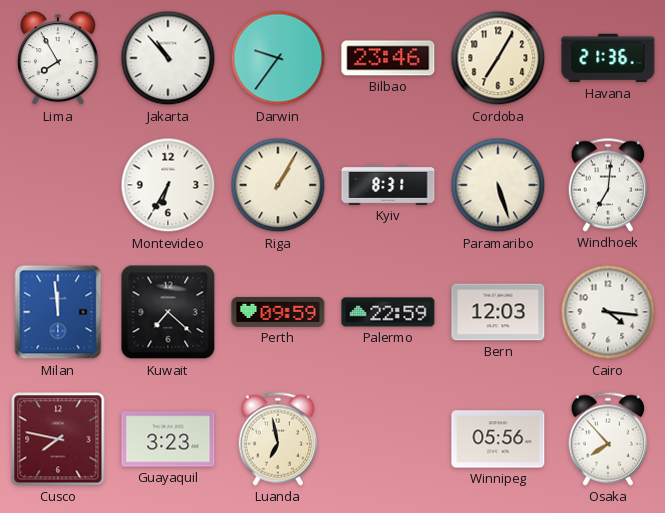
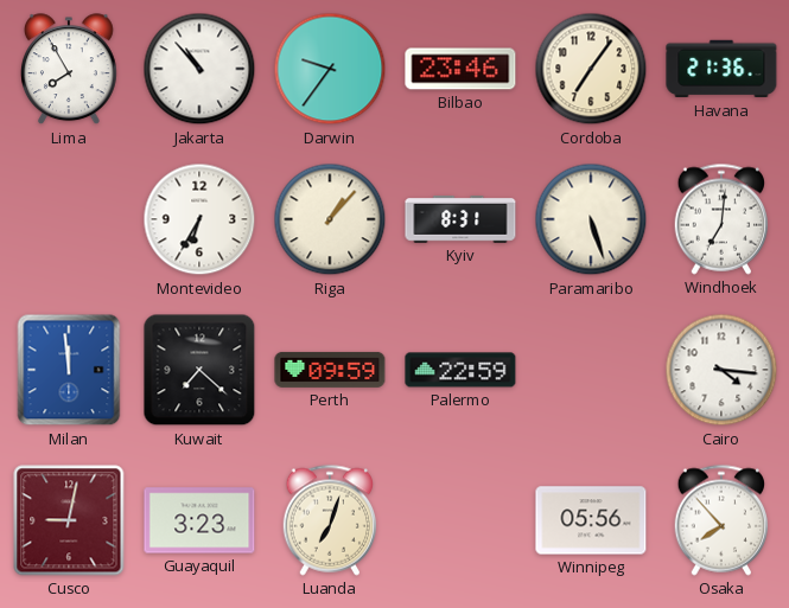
Cordoba: 7:05 -> 7:06 (591, 69)
Riga: 1:05 -> 1:07 (330, 219)
Bern: 12:03 -> none (498, 312)
Cusco: 7:47 -> 9:02 (69, 520)
Luanda: 6:58 -> 7:03 (330, 520)
